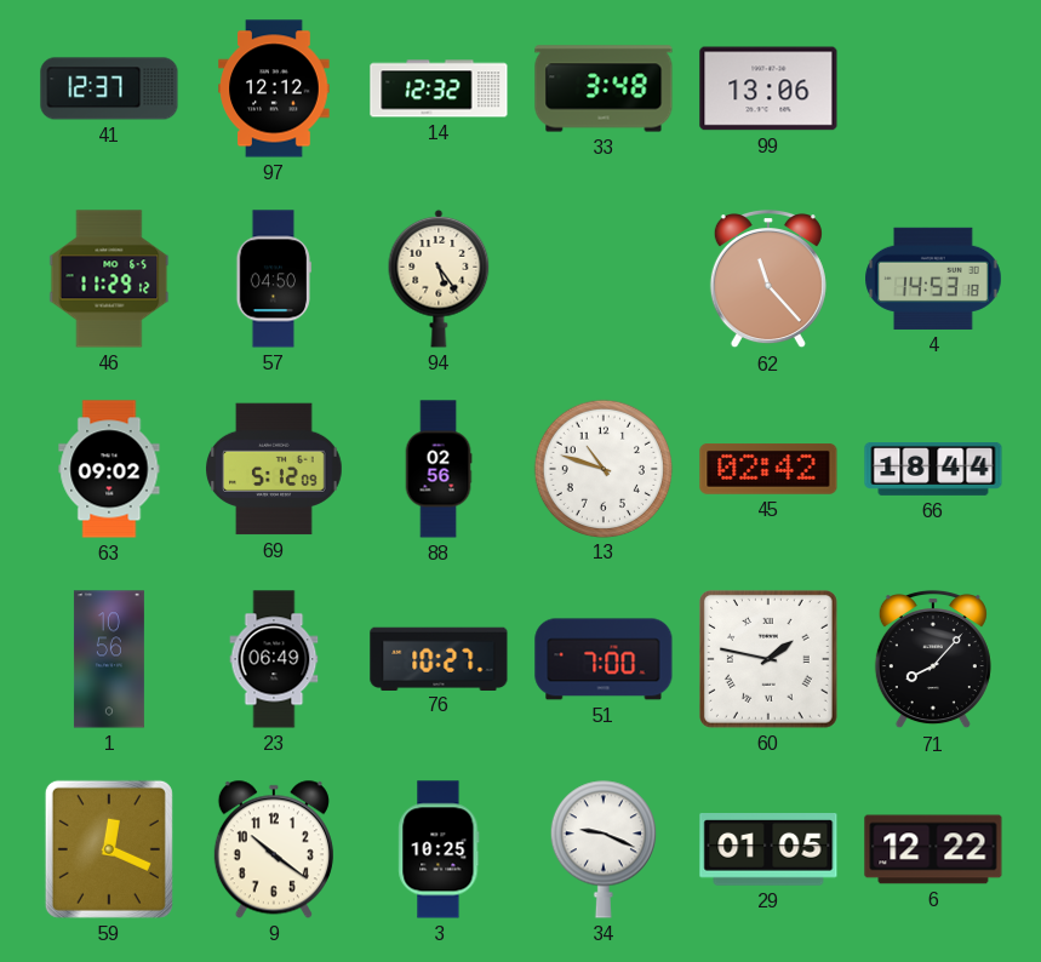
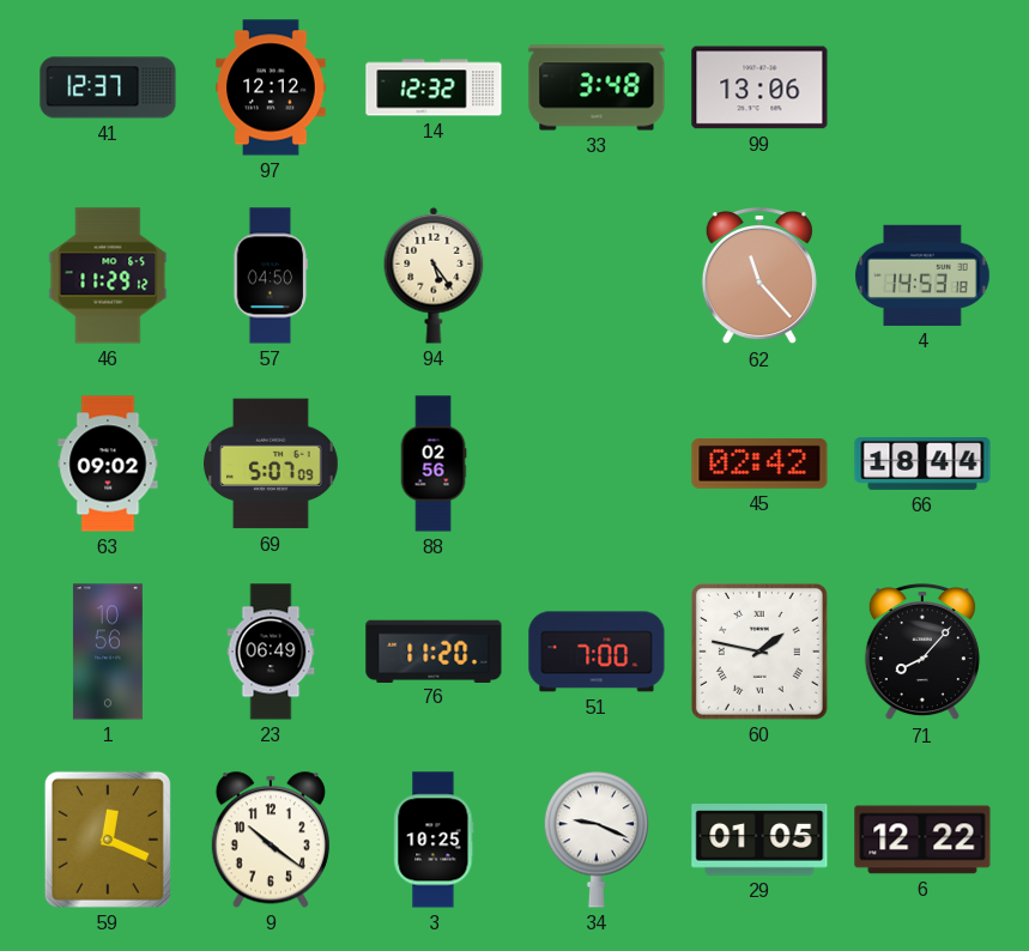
69: 5:12 -> 5:07 (271, 464)
13: 10:48 -> none (602, 468)
76: 10:27 -> 11:20 (434, 650)
